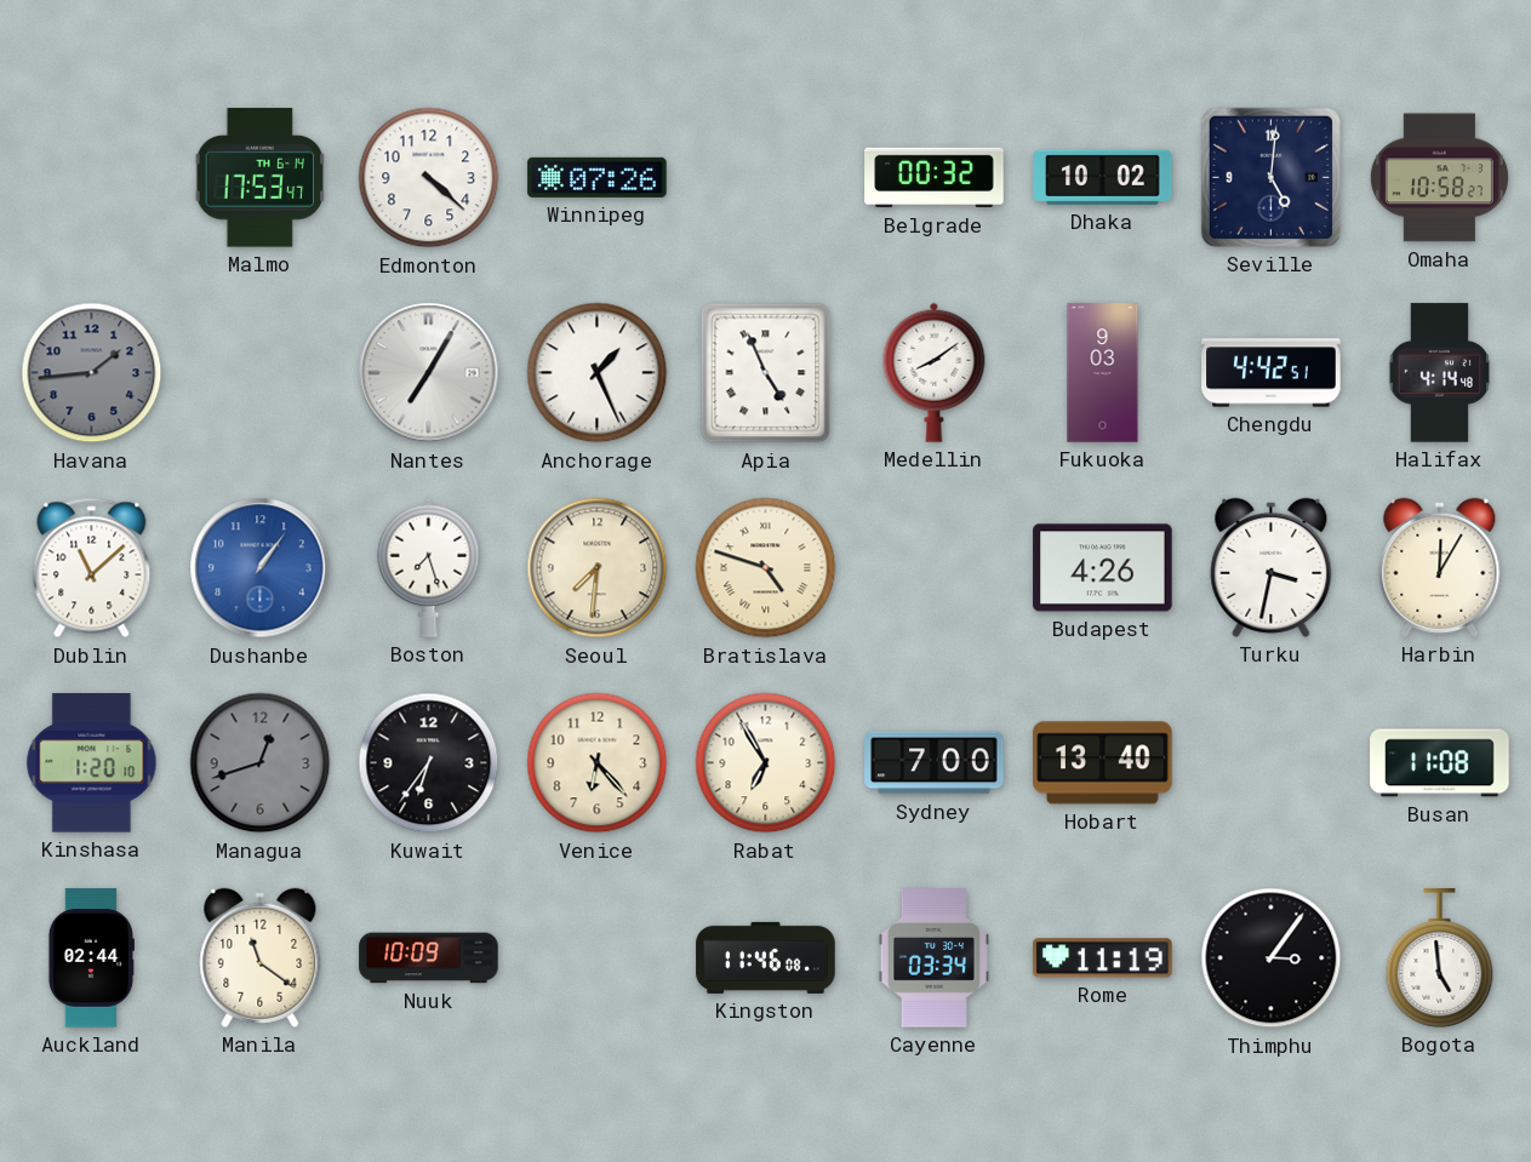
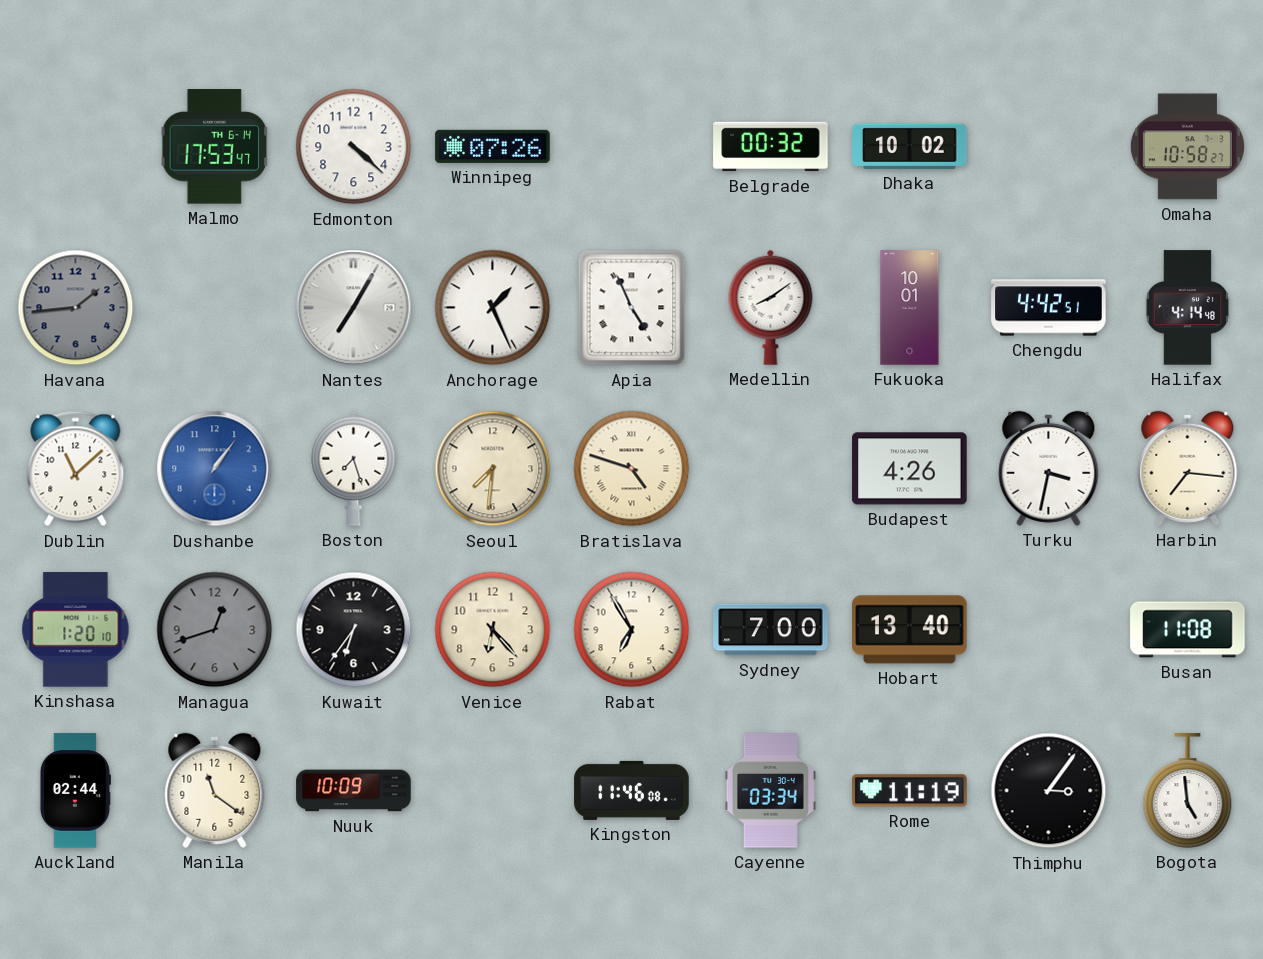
Seville: 5:01 -> none (1270, 177)
Fukuoka: 9:03 -> 10:01 (910, 308)
Harbin: 12:05 -> 7:16 (1188, 468)
